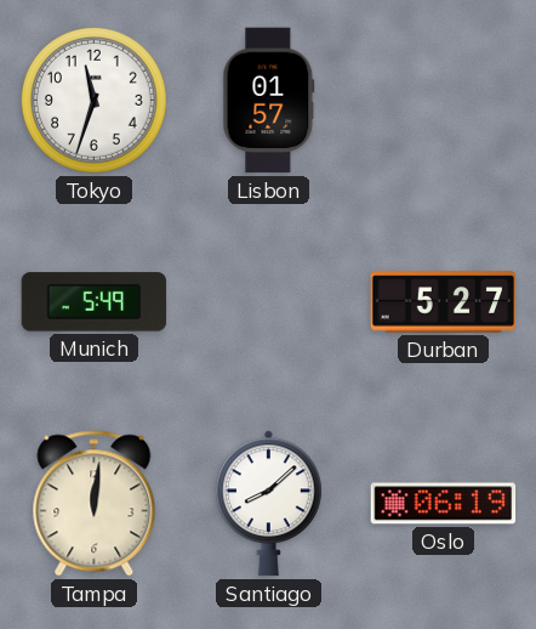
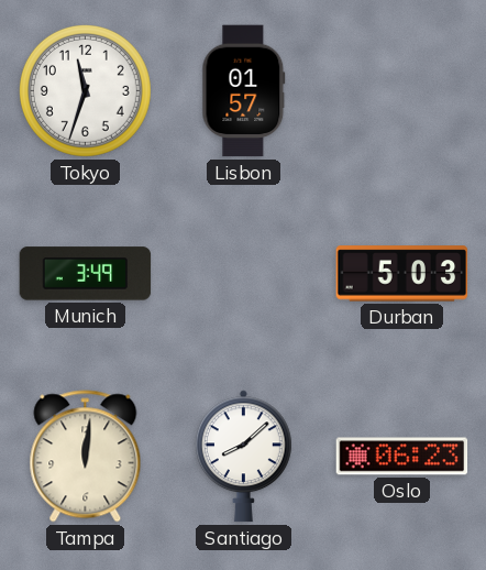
Munich: 5:49 -> 3:49 (86, 274)
Durban: 5:27 -> 5:03 (402, 274)
Oslo: 06:19 -> 06:23 (402, 457)
